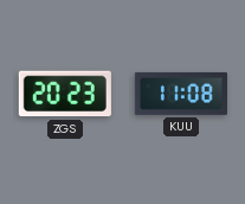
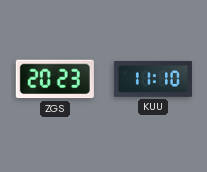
KUU: 11:08 -> 11:10 (153, 79)
